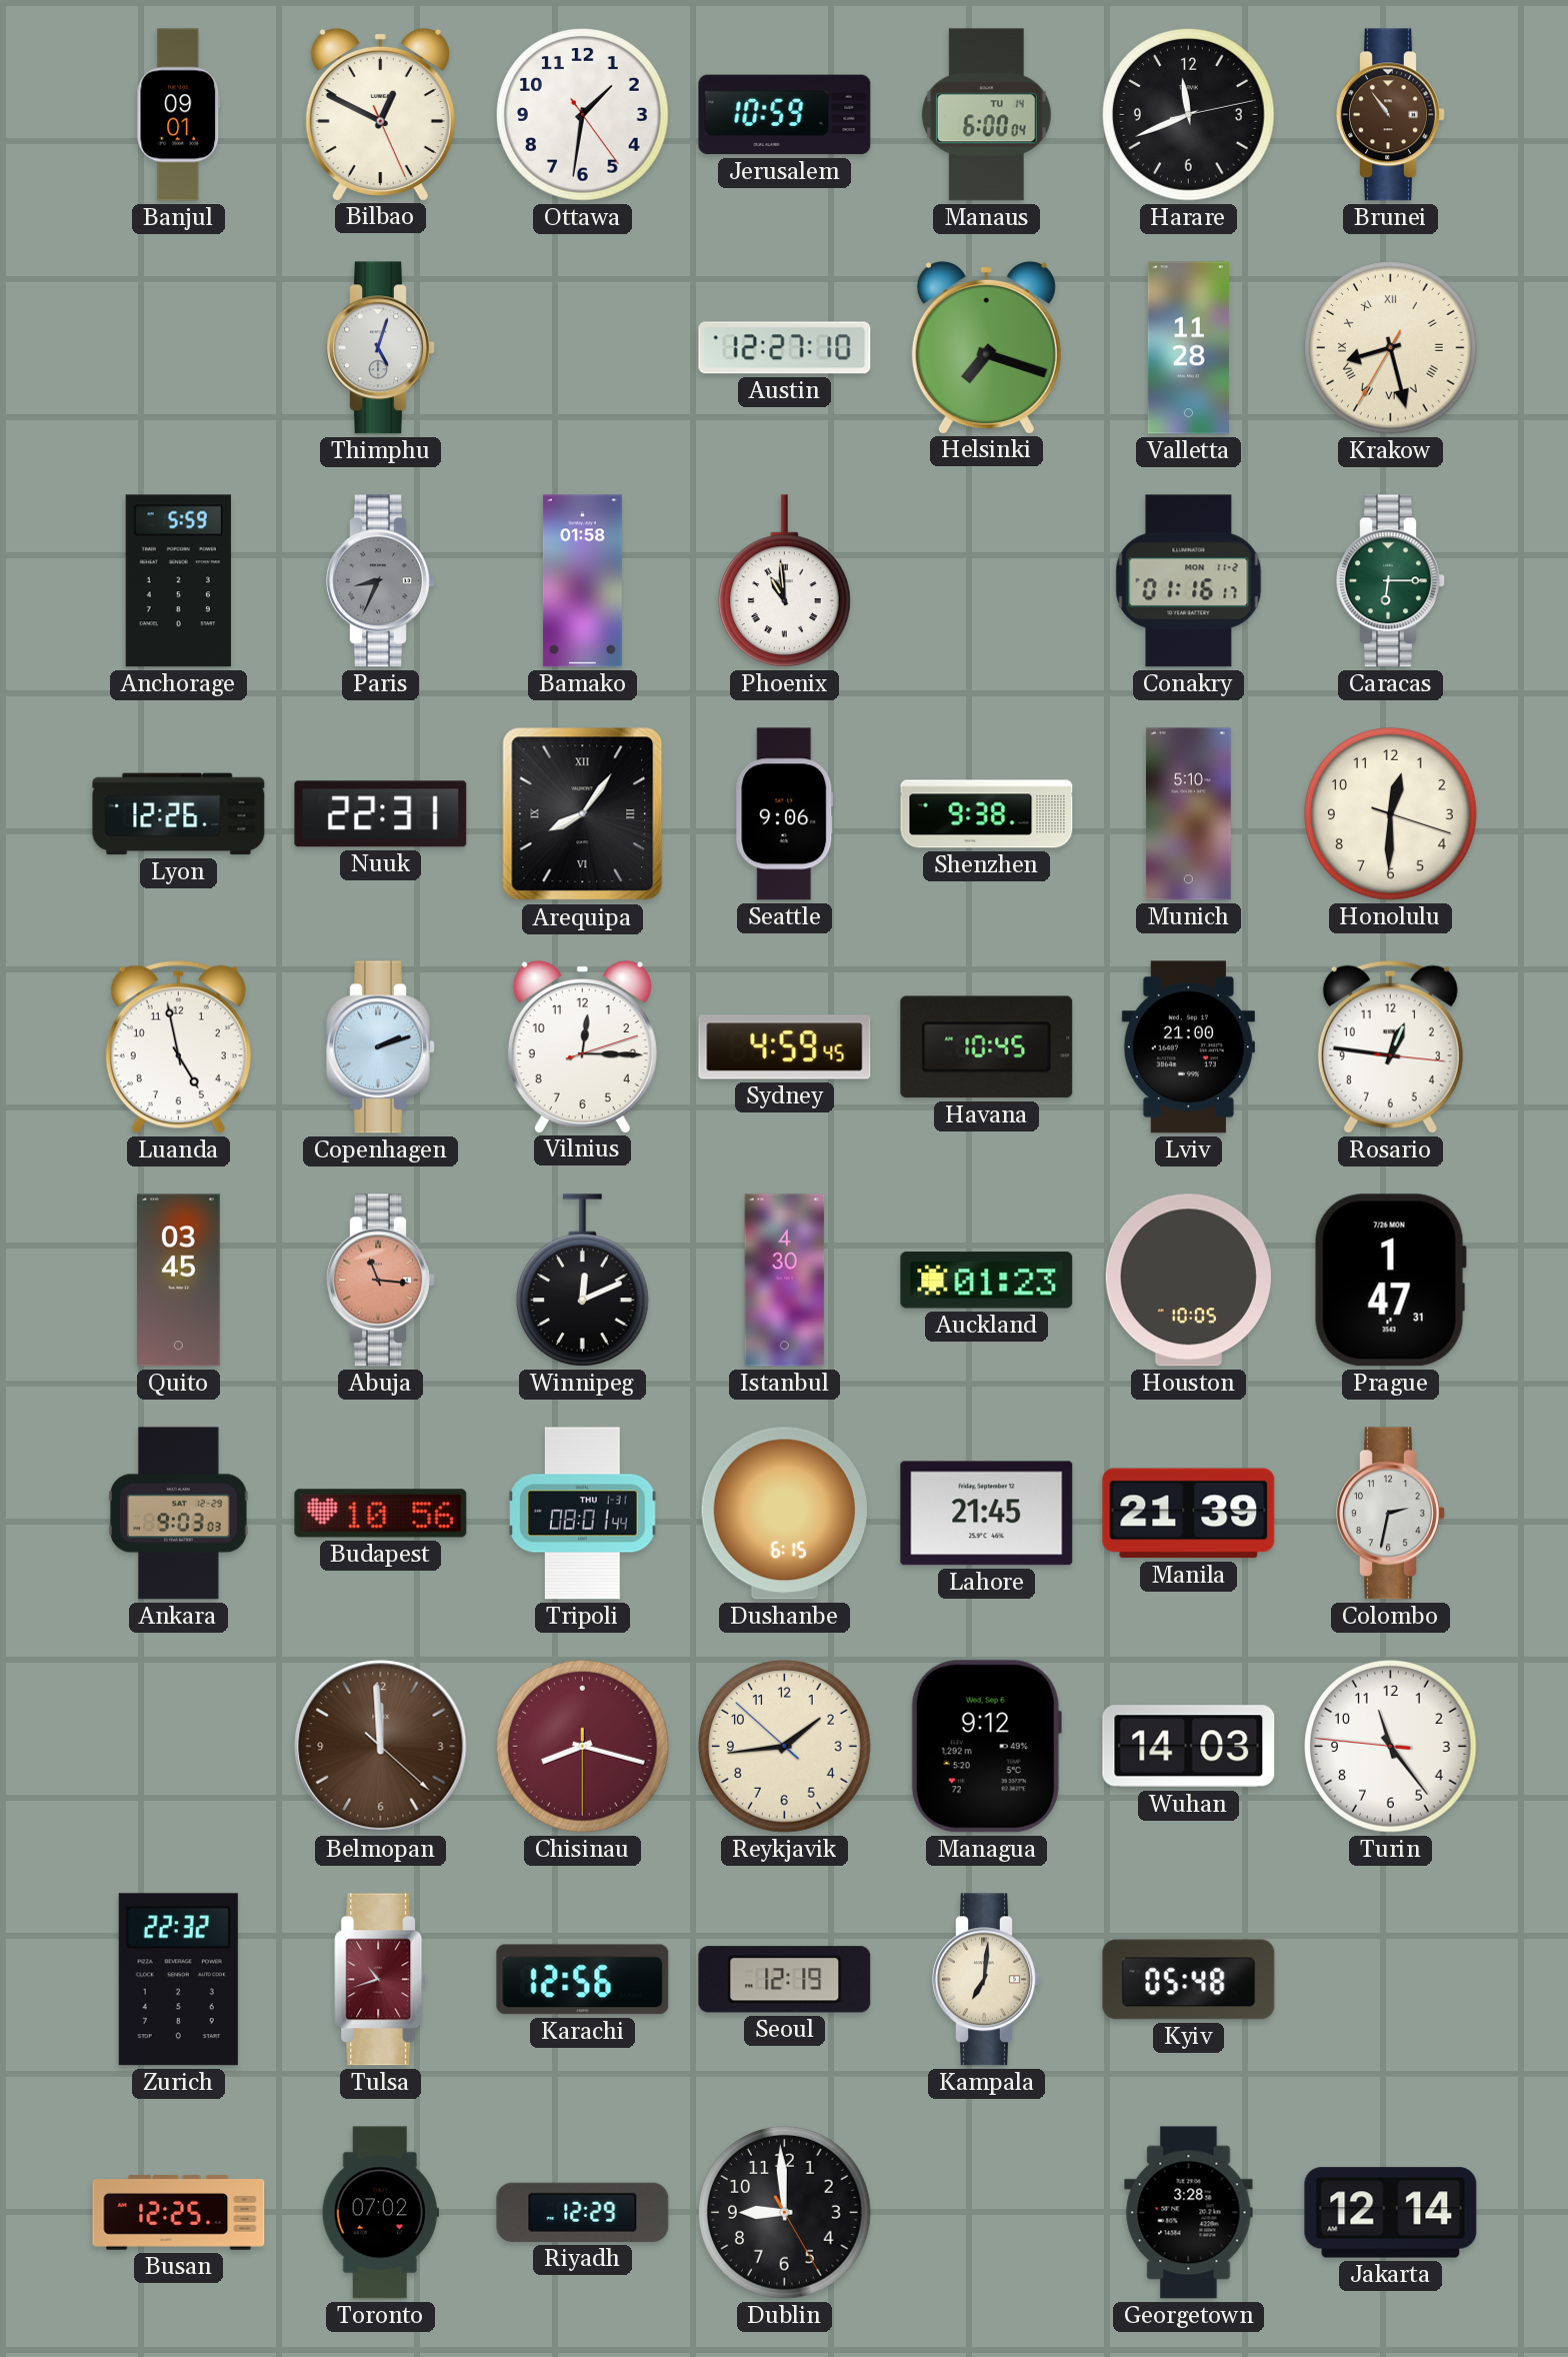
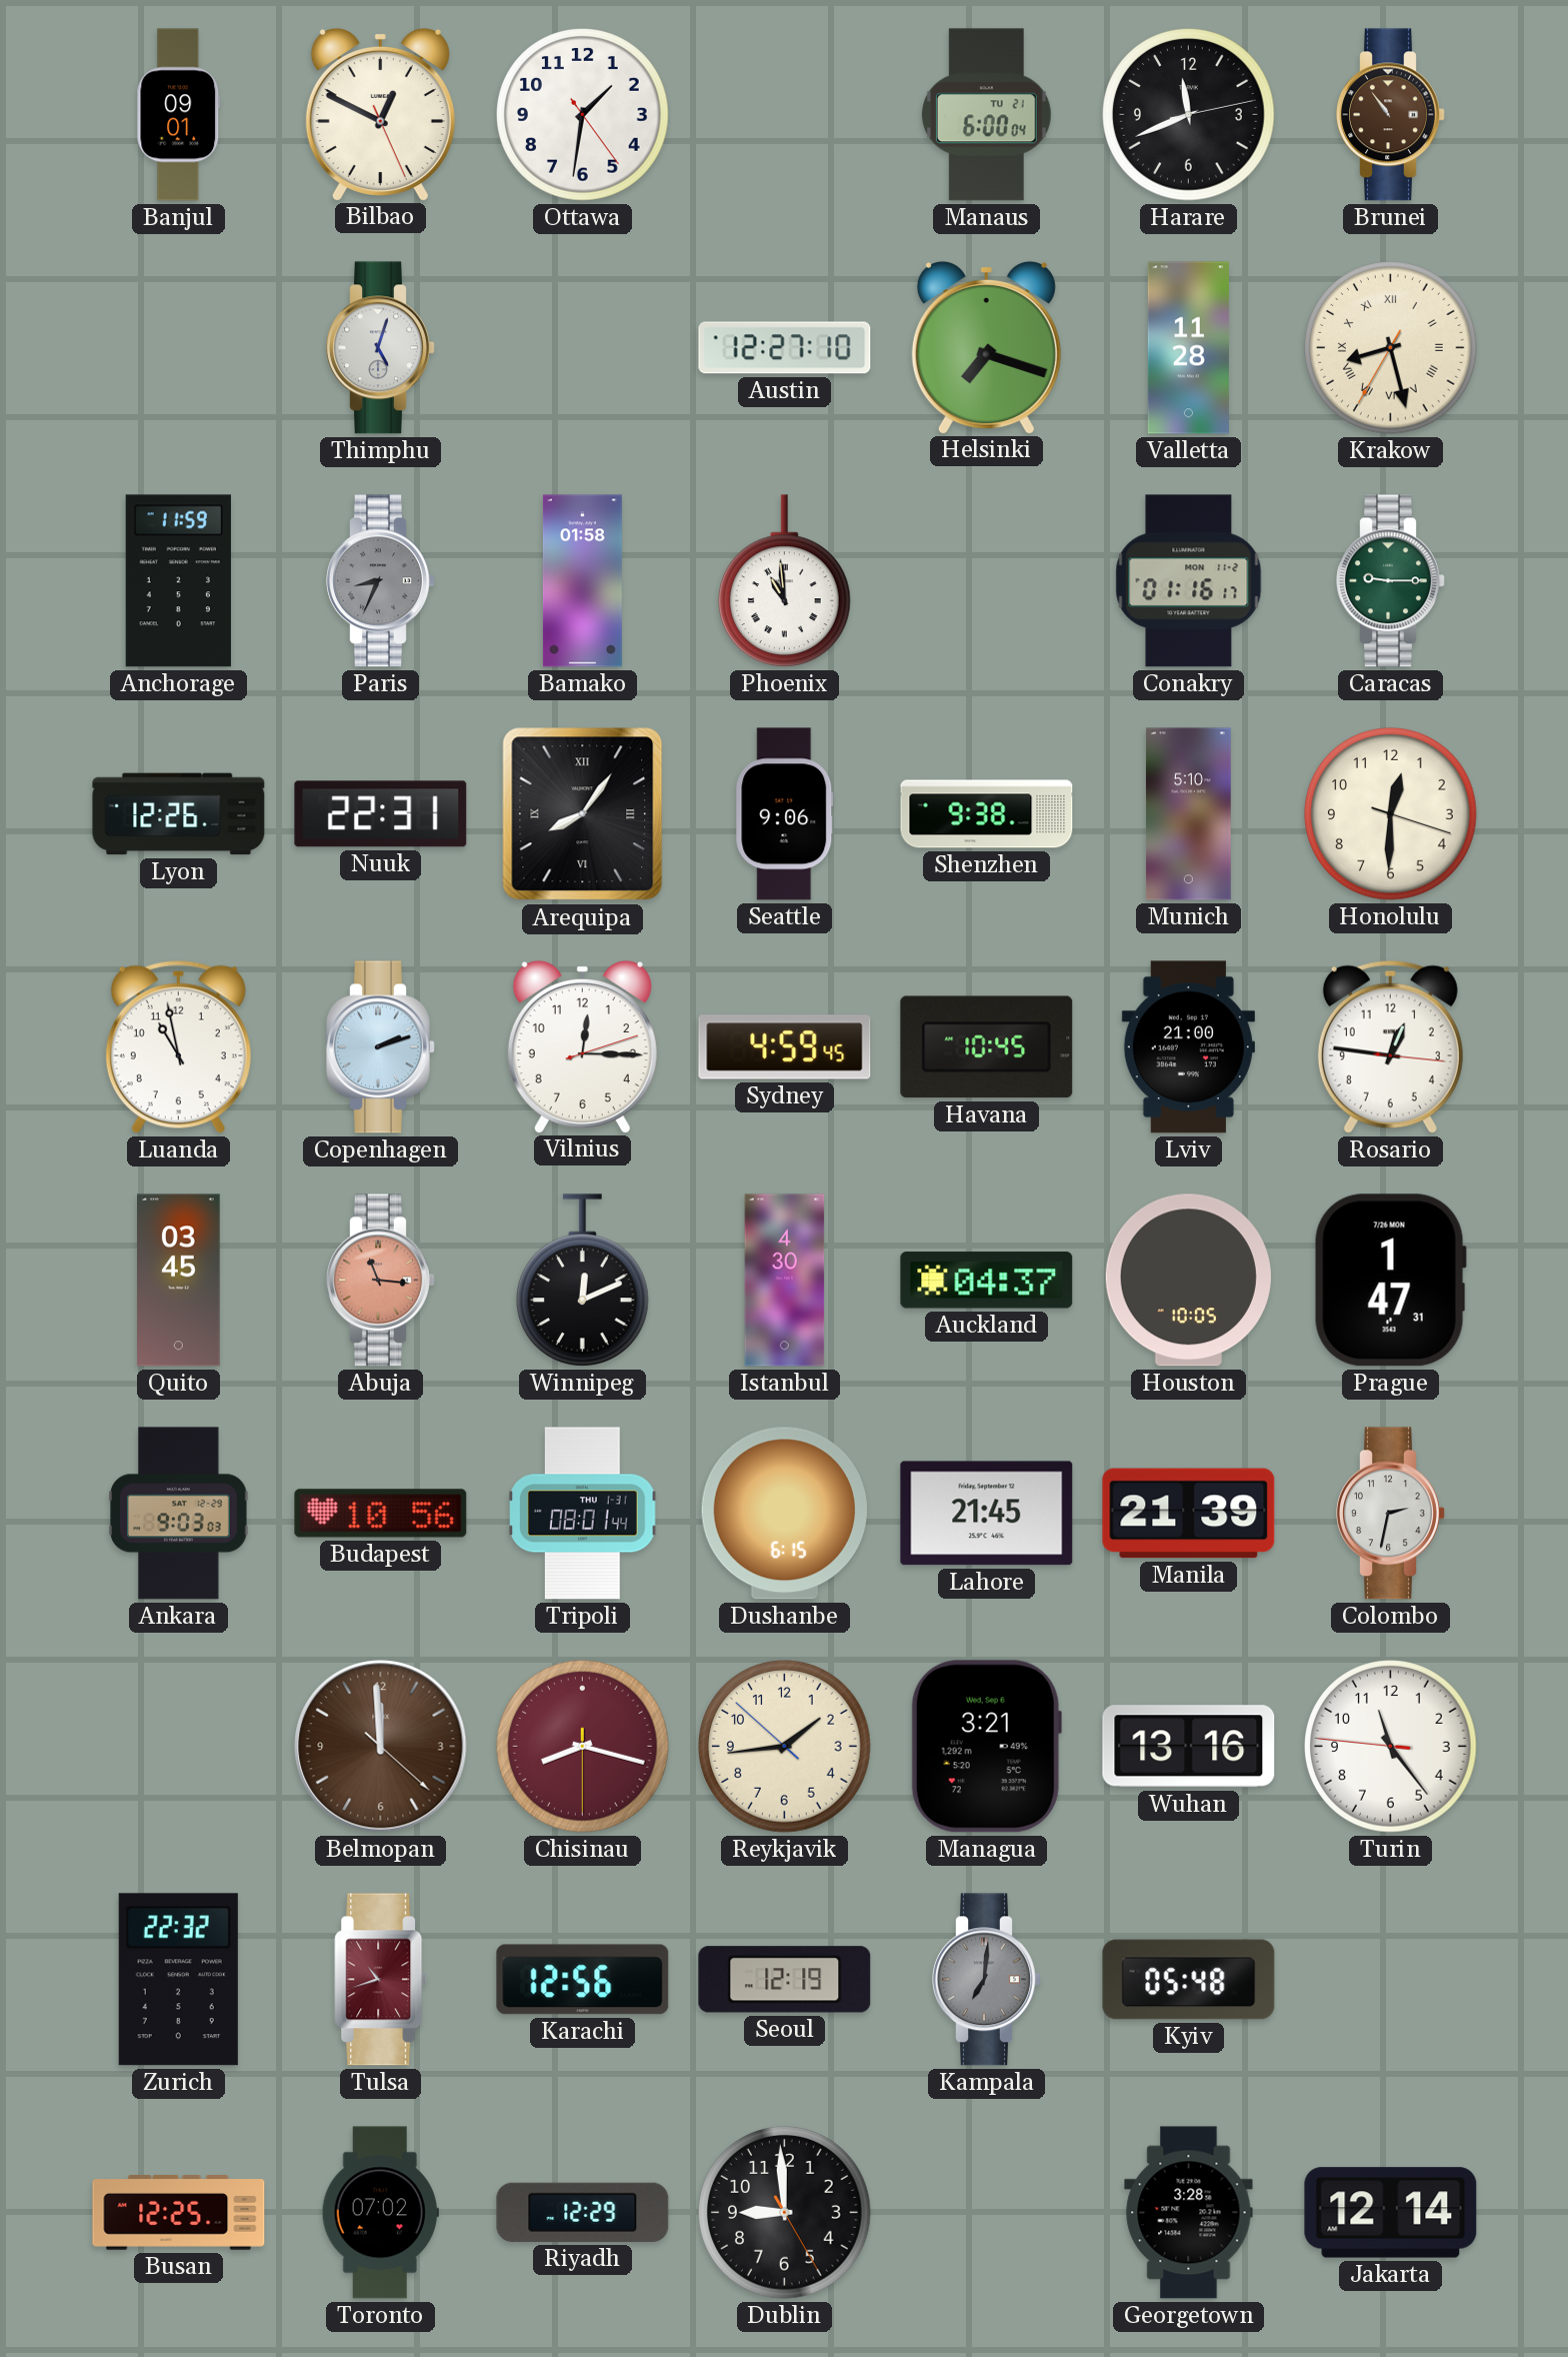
Jerusalem: 10:59 -> none (785, 115)
Manaus date: TU 14 -> TU 21 (986, 115)
Anchorage: 5:59 -> 11:59 (178, 581)
Caracas: 6:15 -> 9:15 (1391, 581)
Luanda: 4:58 -> 10:58 (178, 1046)
Auckland: 01:23 -> 04:37 (987, 1281)
Managua: 9:12 -> 3:21 (986, 1747)
Wuhan: 14:03 -> 13:16 (1189, 1747)
Kampala dial: cream -> grey (987, 1980)
